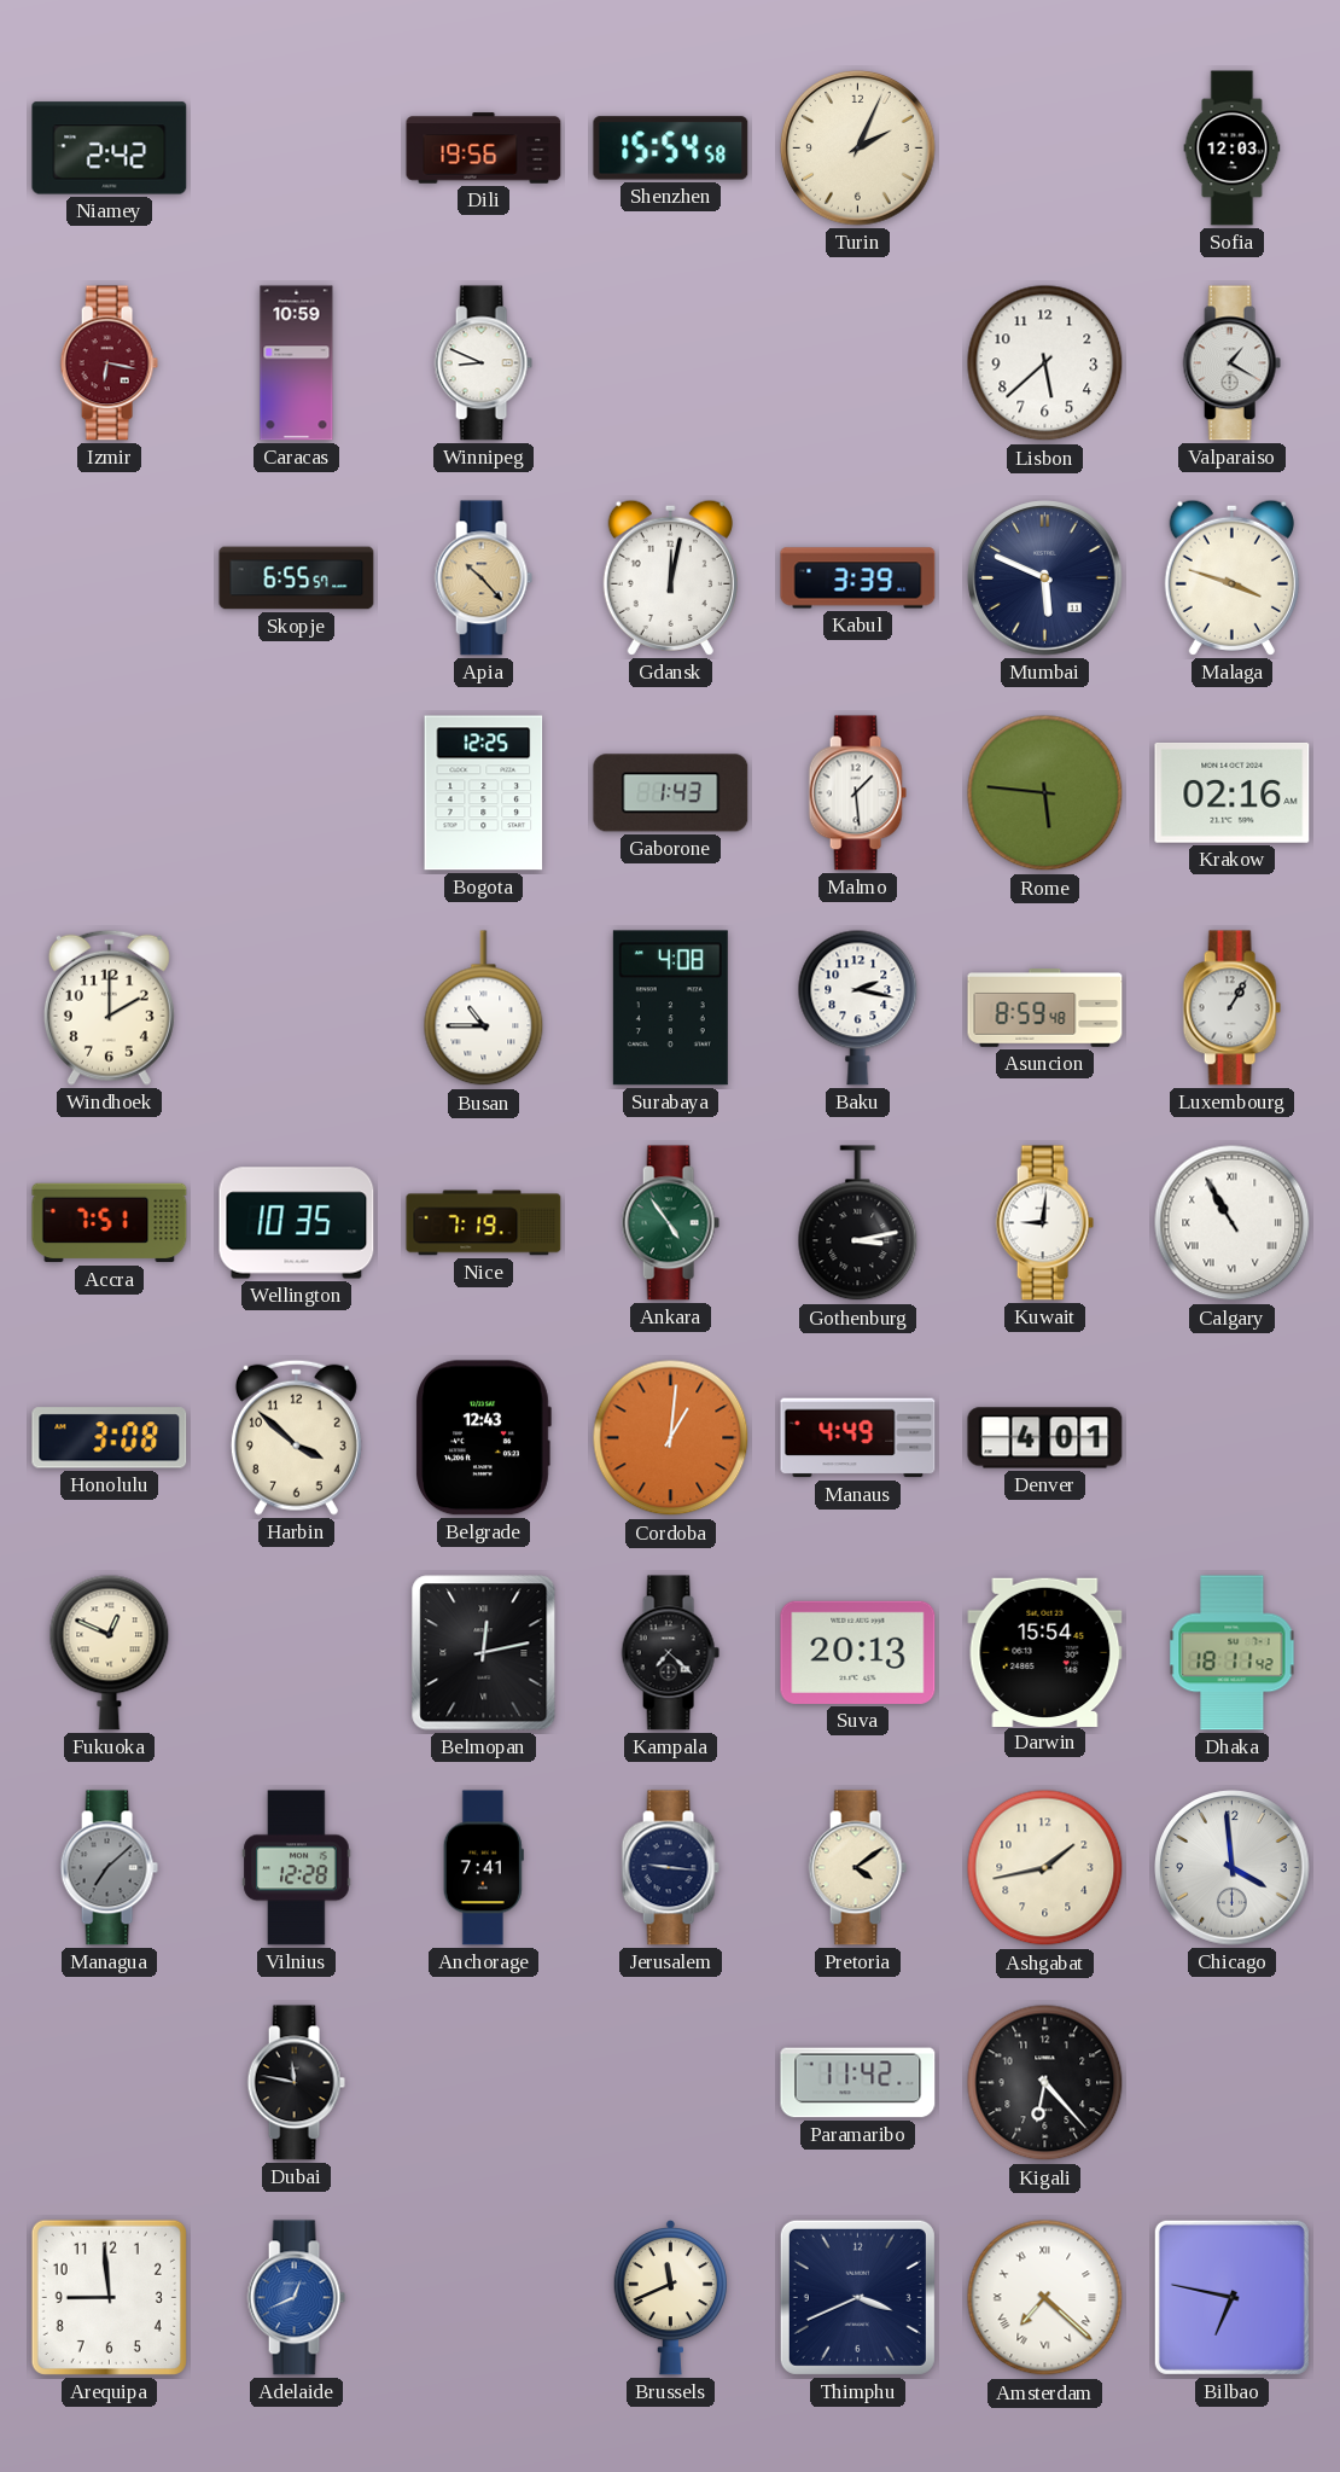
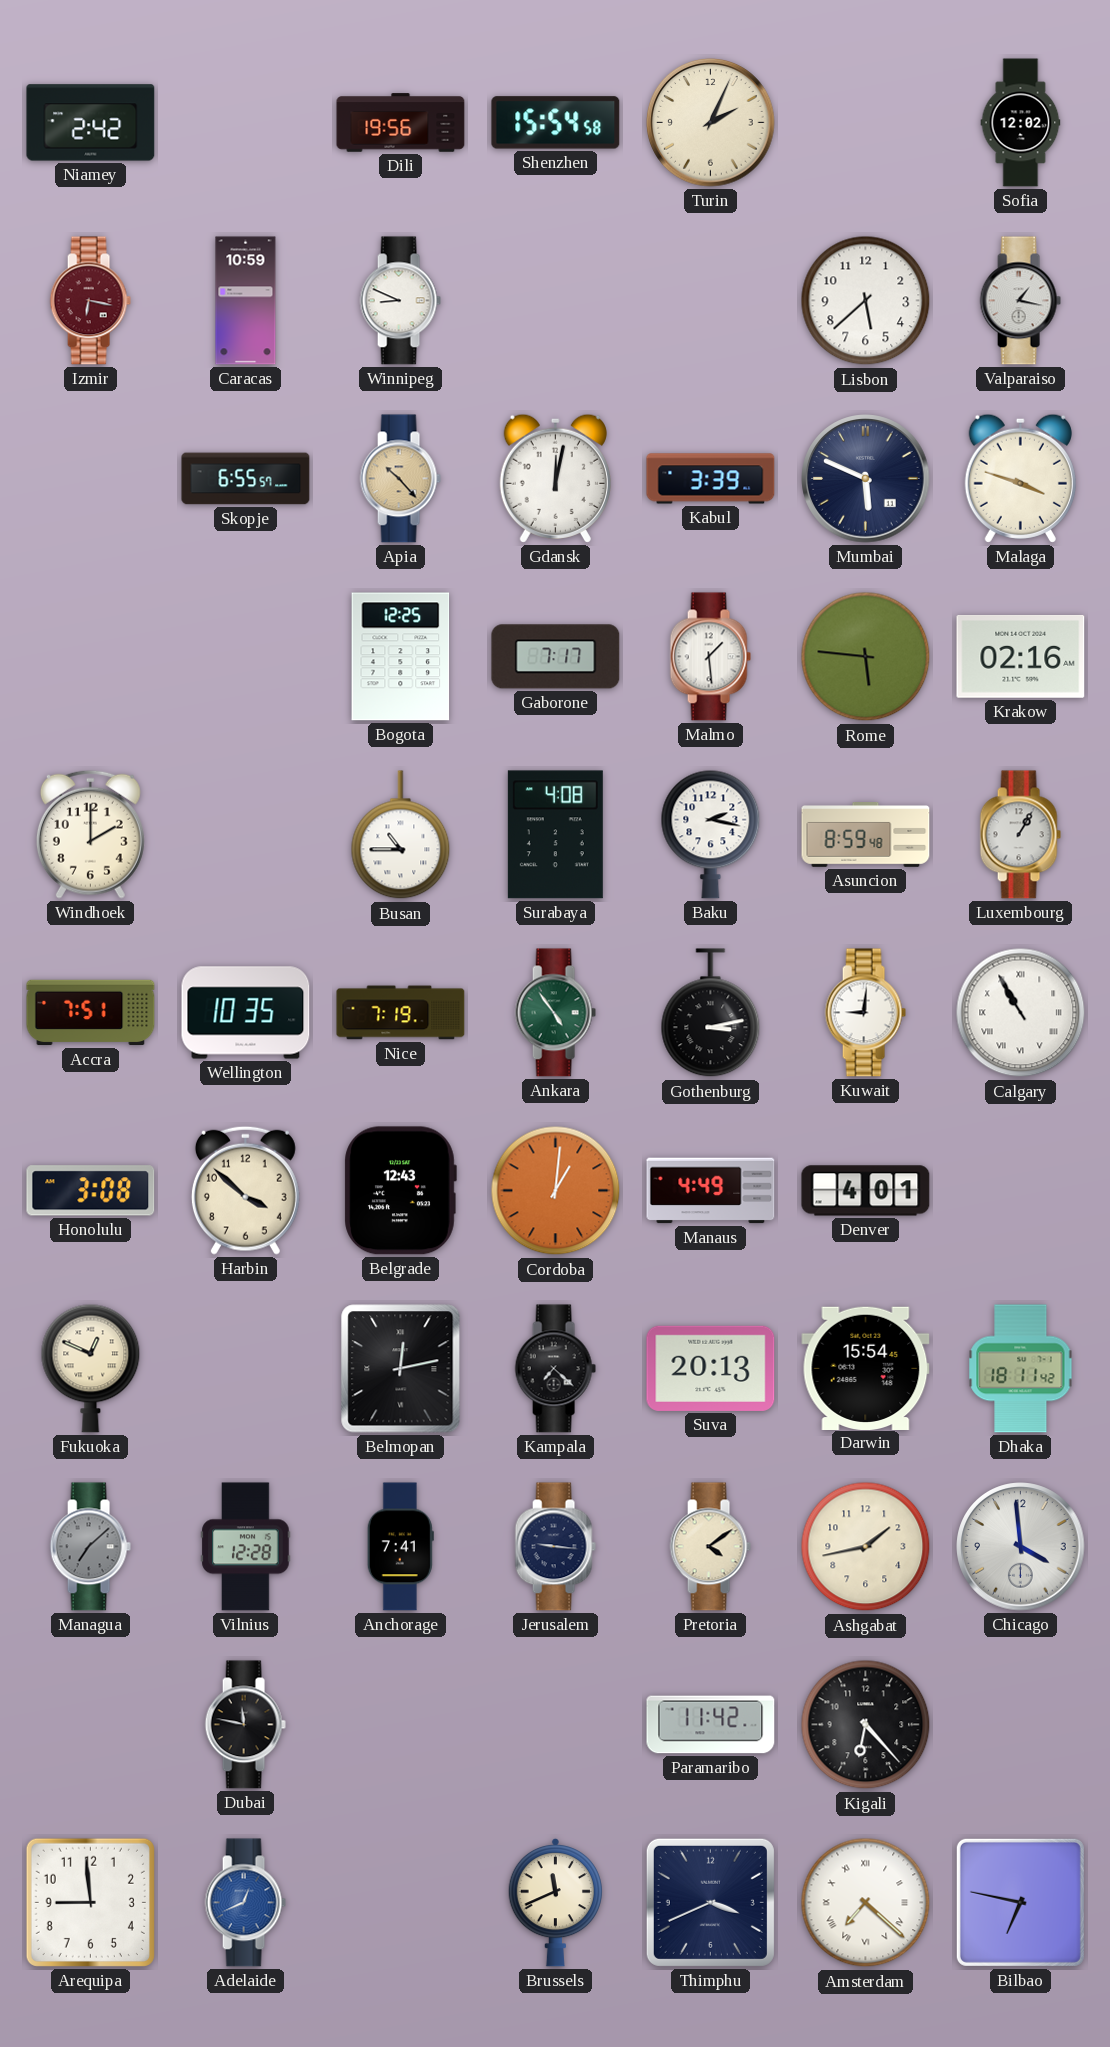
Sofia: 12:03 -> 12:02 (1021, 123)
Valparaiso: 1:20 -> 1:17 (1020, 301)
Gaborone: 1:43 -> 7:17 (556, 657)
